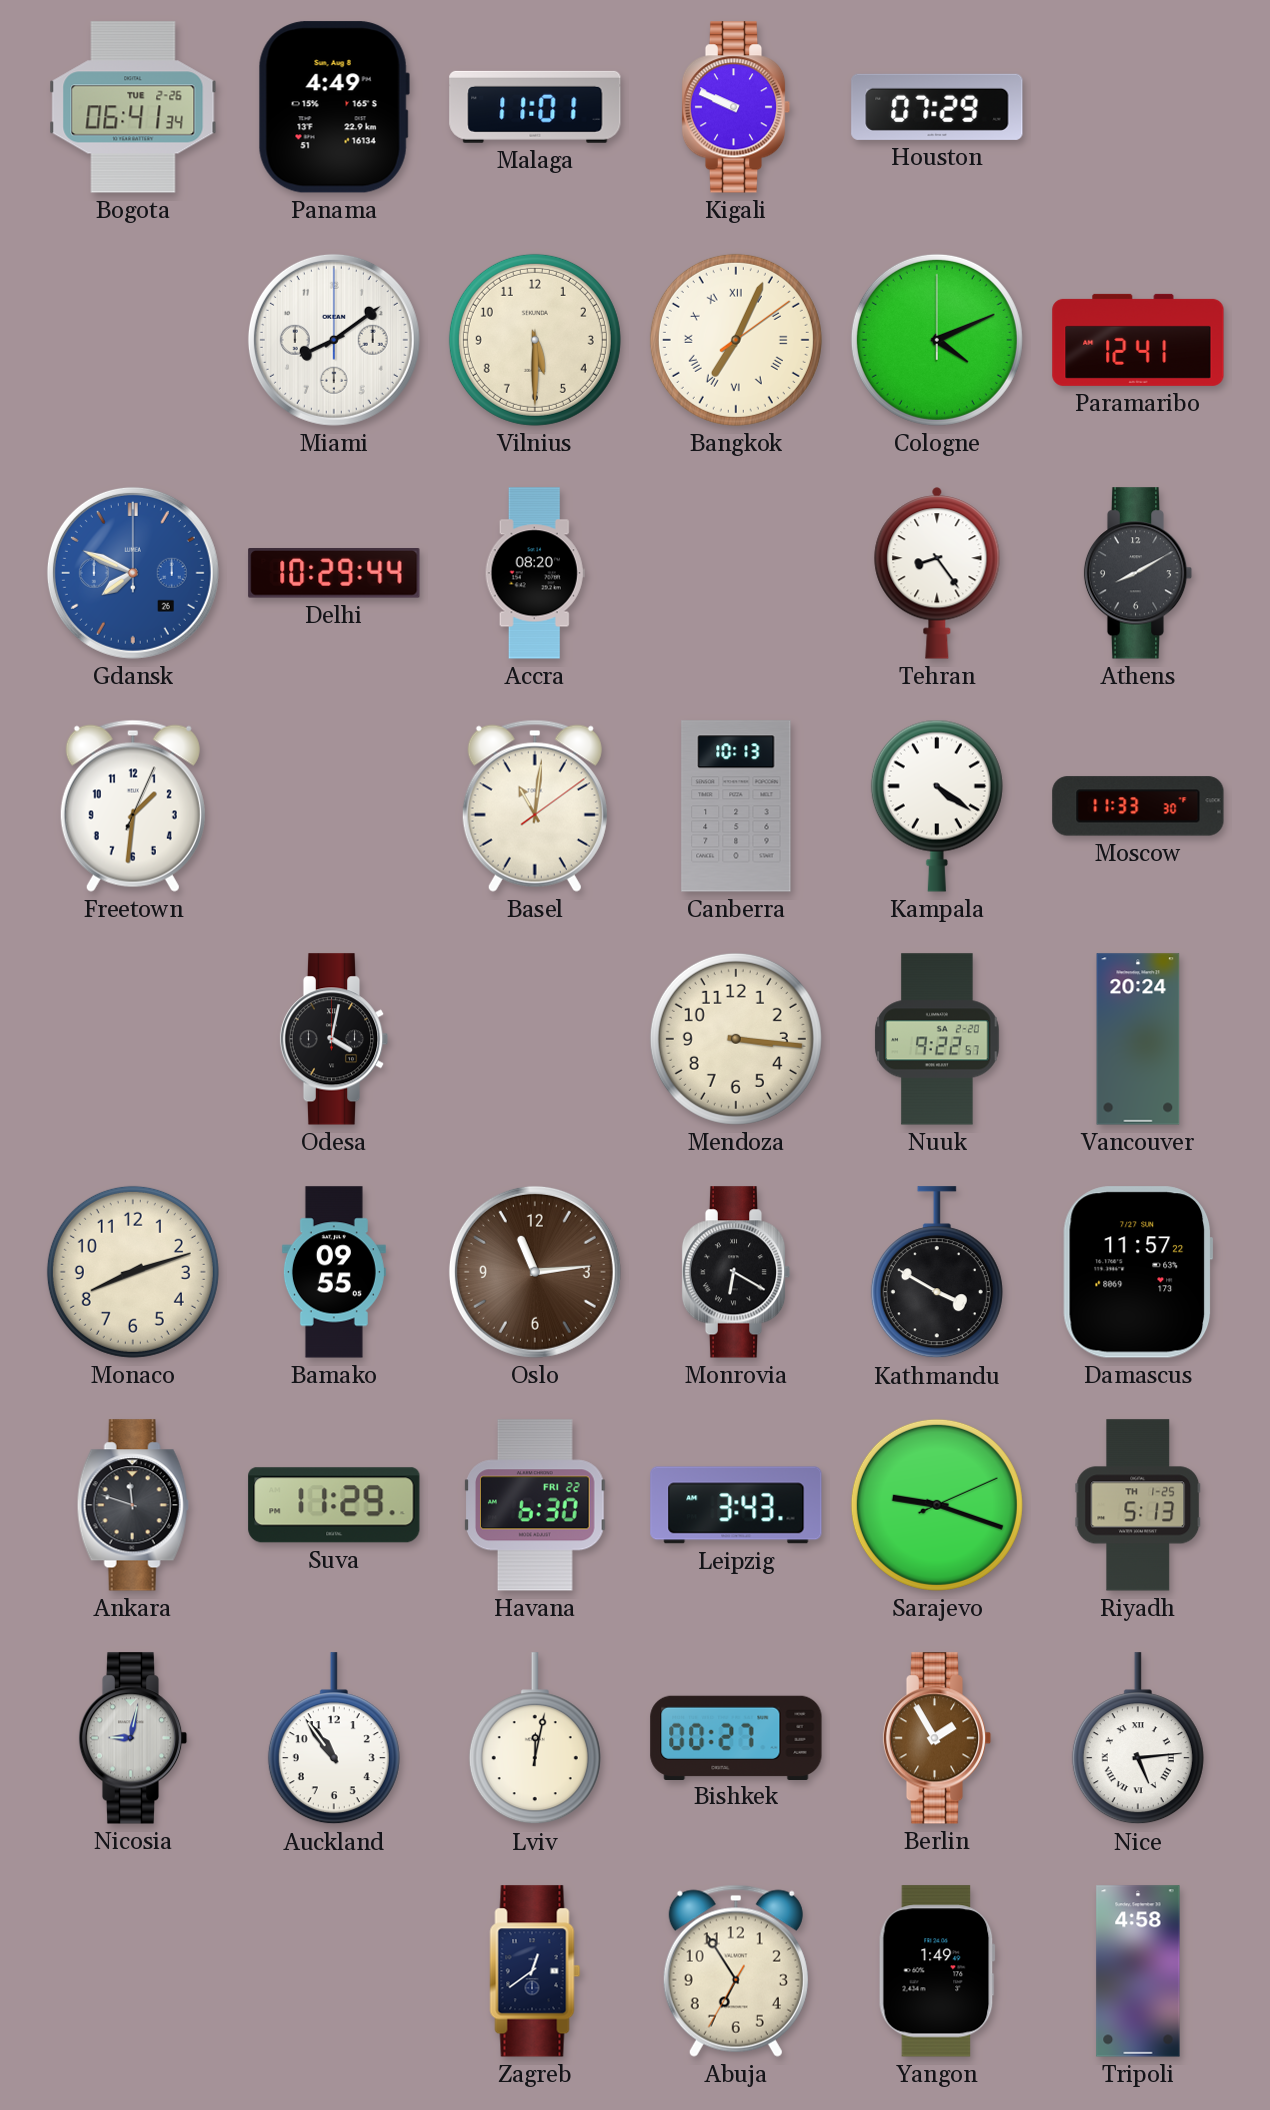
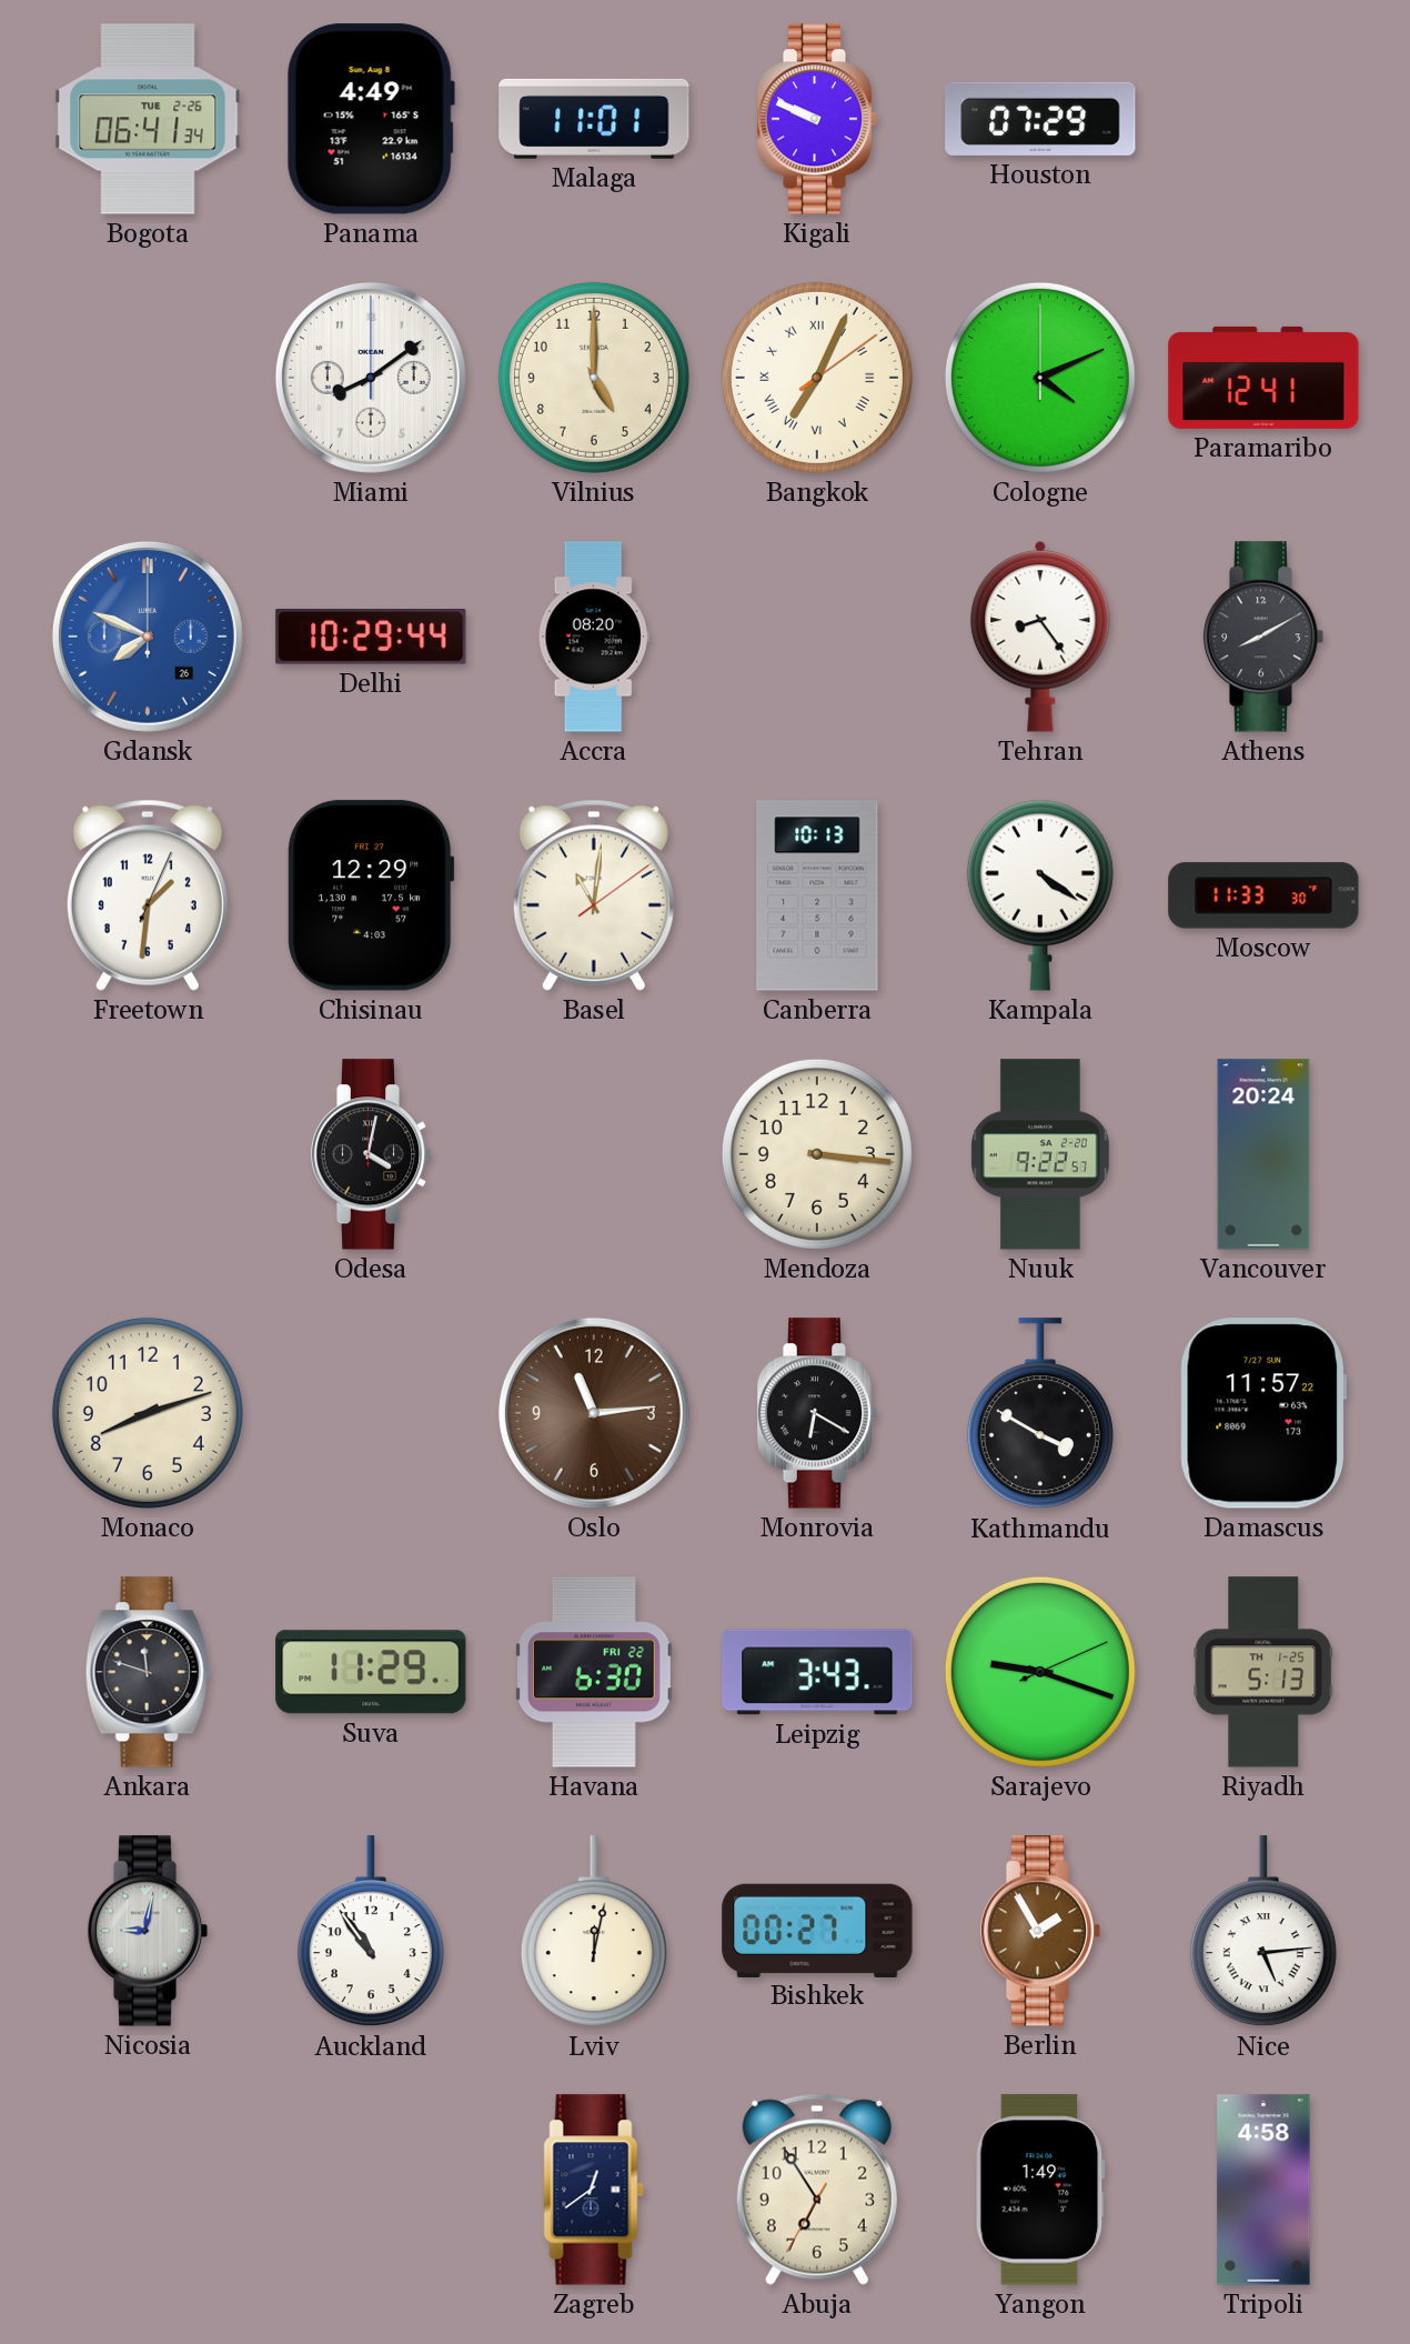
Vilnius: 5:30 -> 5:00 (594, 378)
Chisinau: none -> 12:29 (371, 895)
Bamako: 09:55 -> none (334, 1272)
